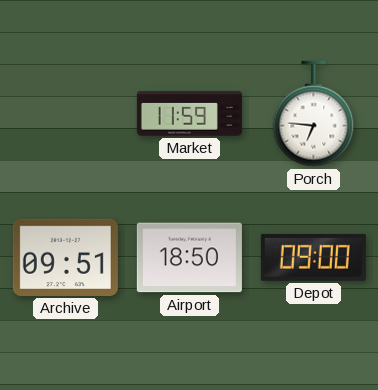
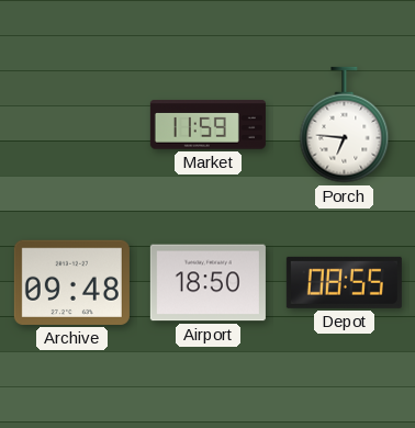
Archive: 09:51 -> 09:48 (71, 282)
Depot: 09:00 -> 08:55 (344, 282)
